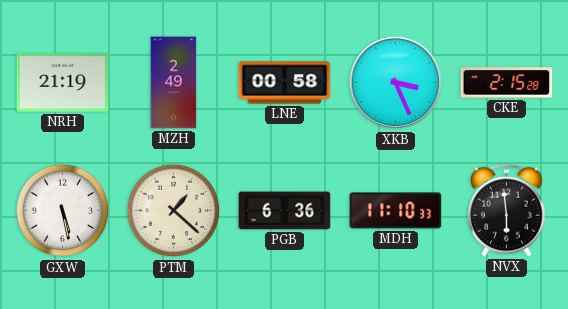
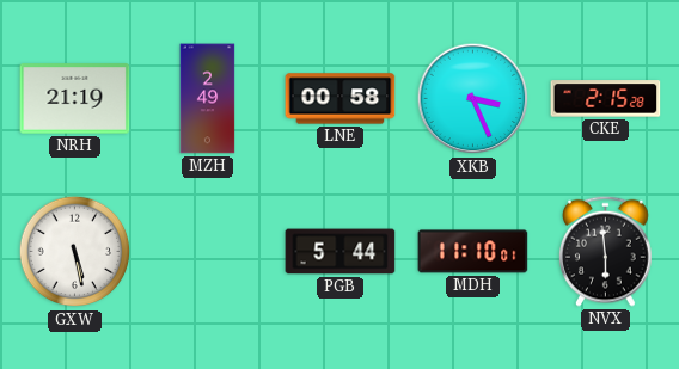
PTM: 1:22 -> none (174, 211)
PGB: 6:36 -> 5:44 (341, 252)
MDH: 11:10:33 -> 11:10:01 (473, 252)
